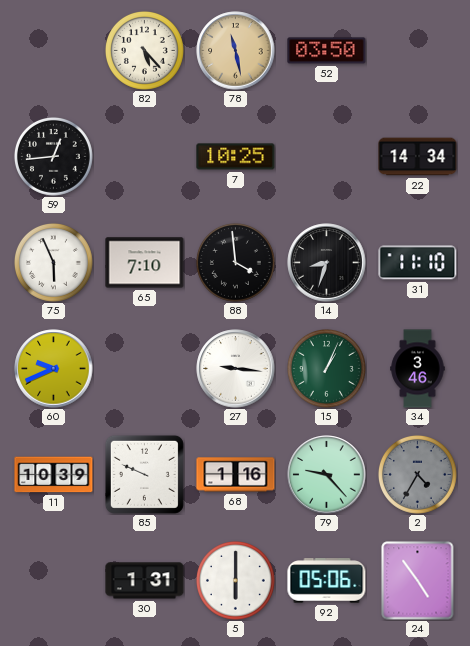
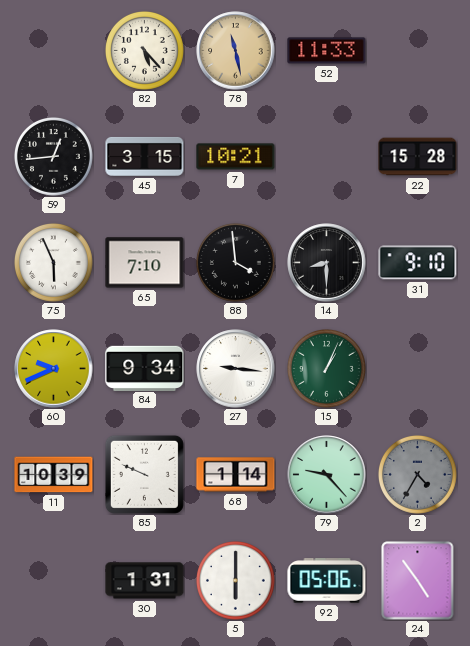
52: 03:50 -> 11:33 (327, 51)
45: none -> 3:15 (145, 156)
7: 10:25 -> 10:21 (236, 157)
22: 14:34 -> 15:28 (418, 157)
14: 8:33 -> 8:30 (327, 263)
31: 11:10 -> 9:10 (418, 263)
84: none -> 9:34 (145, 368)
34: 3:46 -> none (418, 369)
68: 1:16 -> 1:14 (236, 475)
